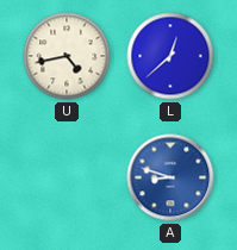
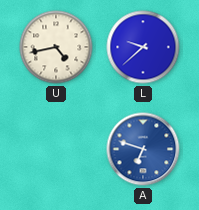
L: 12:38 -> 9:38 (143, 47)
A: 8:48 -> 6:48 (143, 149)
